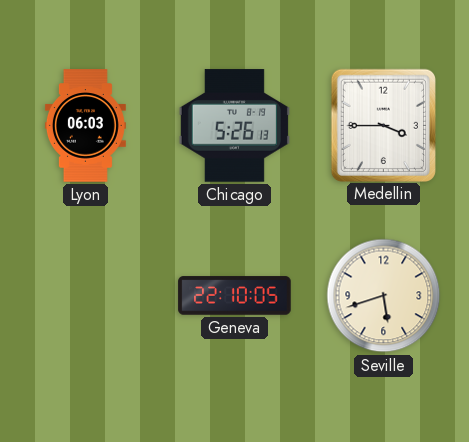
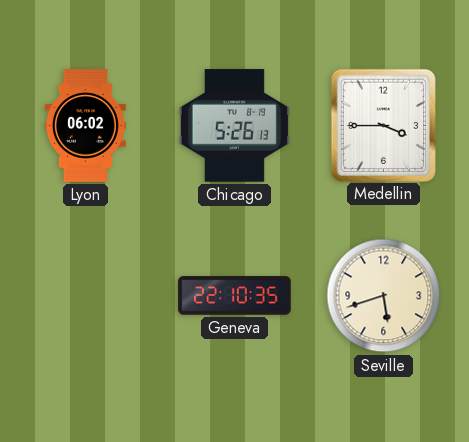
Lyon: 06:03 -> 06:02 (85, 126)
Geneva: 22:10:05 -> 22:10:35 (235, 296)
